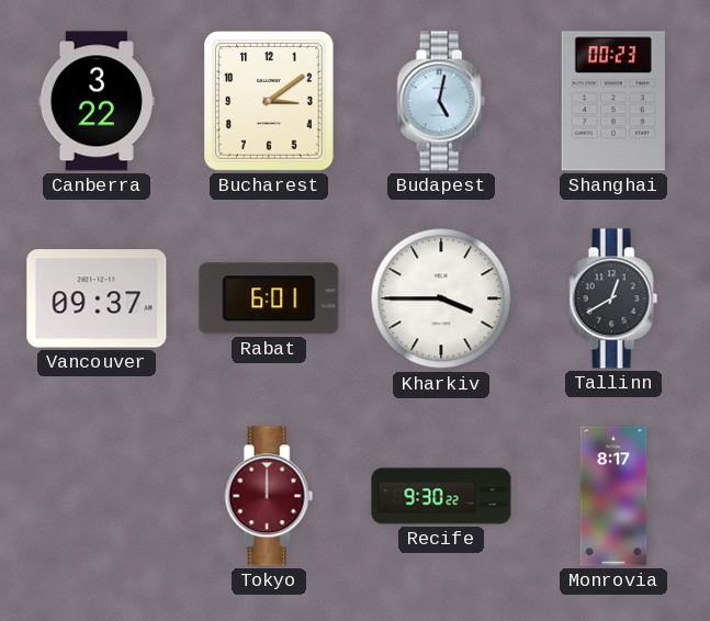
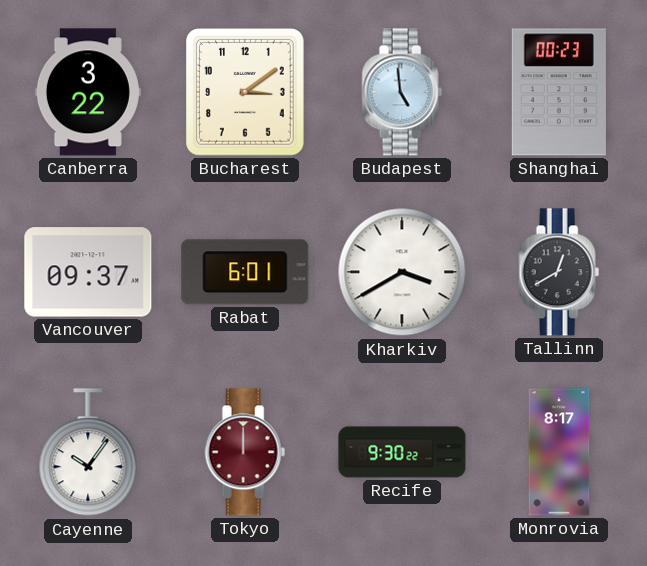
Budapest: 5:02 -> 4:59 (402, 92)
Kharkiv: 3:45 -> 3:40 (402, 272)
Cayenne: none -> 10:06 (88, 453)
